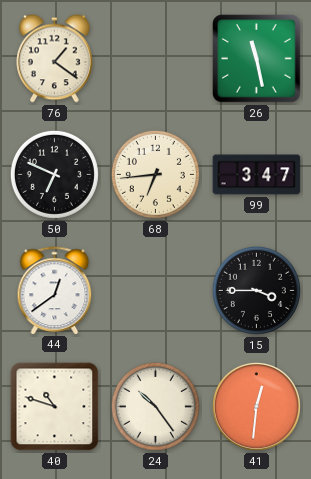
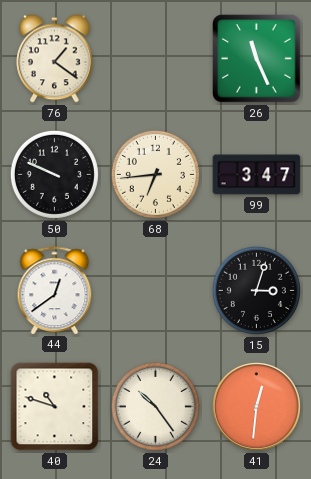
26: 11:28 -> 11:26 (257, 59)
50: 6:49 -> 9:49 (54, 174)
15: 3:45 -> 3:03 (256, 290)
